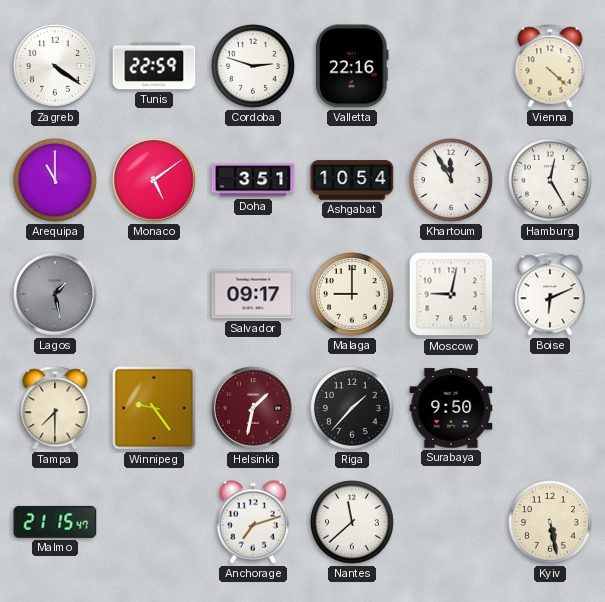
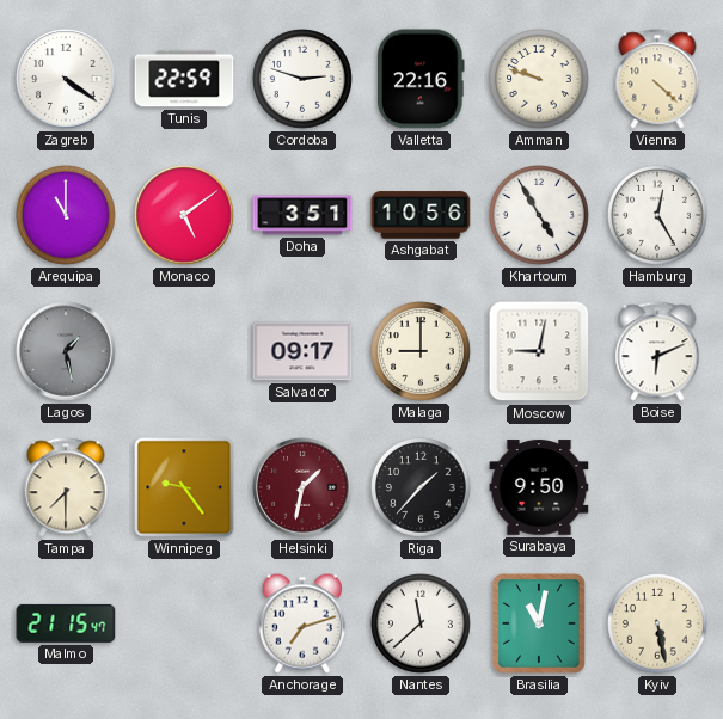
Amman: none -> 9:48 (540, 80)
Ashgabat: 10:54 -> 10:56 (421, 215)
Khartoum: 11:55 -> 4:55 (540, 216)
Brasilia: none -> 11:02 (540, 625)
